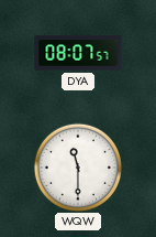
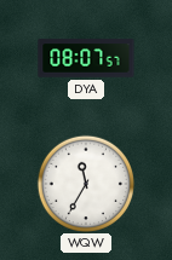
WQW: 11:30 -> 11:35 (85, 183)
